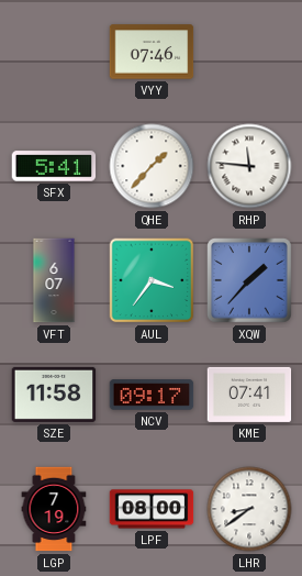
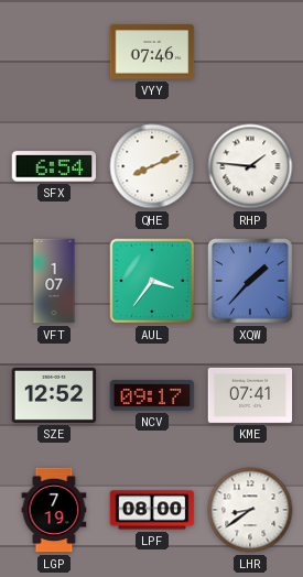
SFX: 5:41 -> 6:54 (54, 166)
QHE: 1:37 -> 8:11 (152, 166)
RHP: 11:46 -> 1:46 (250, 166)
VFT: 6:07 -> 1:07 (54, 281)
SZE: 11:58 -> 12:52 (54, 395)
